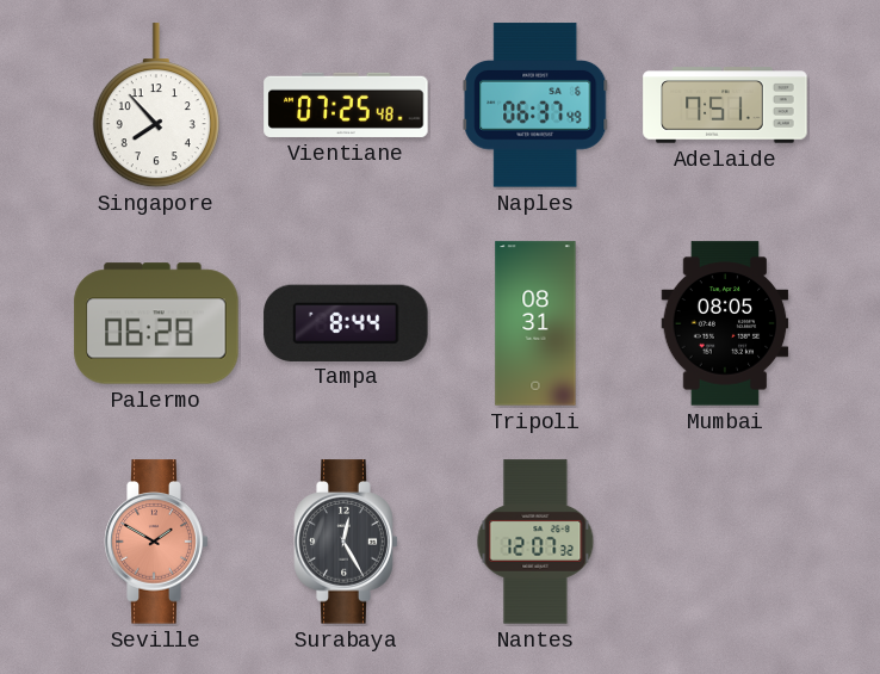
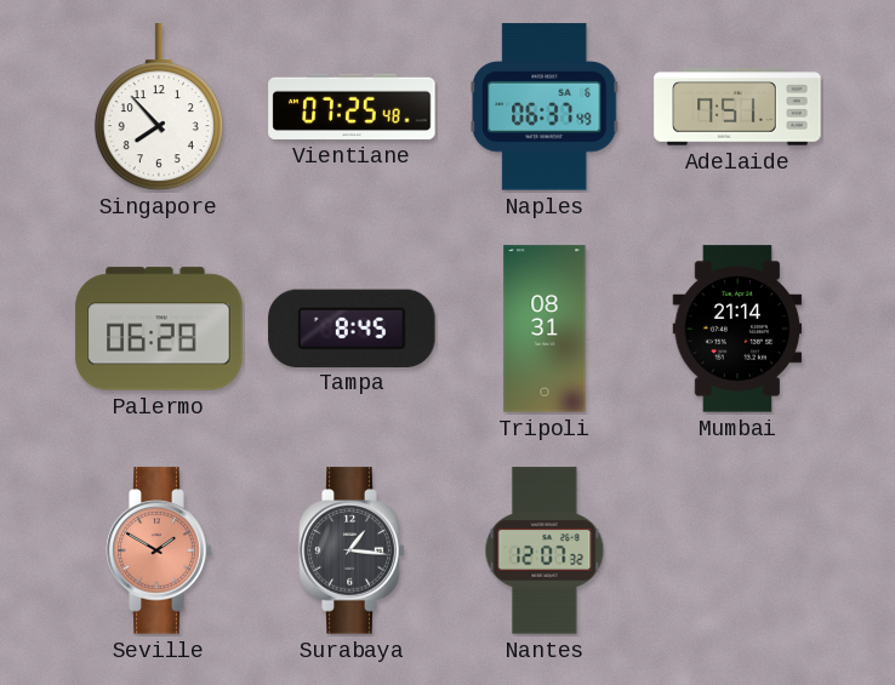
Tampa: 8:44 -> 8:45 (352, 327)
Mumbai: 08:05 -> 21:14 (737, 329)
Surabaya: 12:25 -> 1:16 (352, 550)
